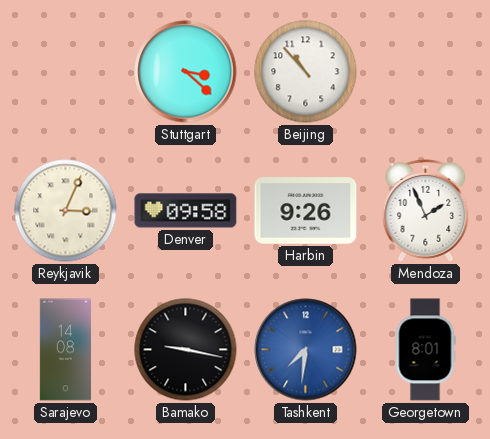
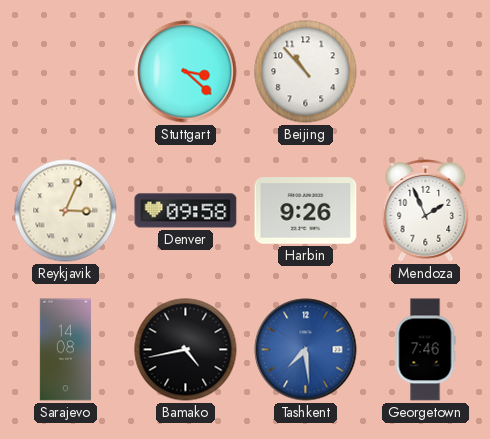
Bamako: 9:17 -> 4:43 (186, 350)
Tashkent: 7:31 -> 7:29 (306, 350)
Georgetown: 8:01 -> 7:46 (425, 350)
